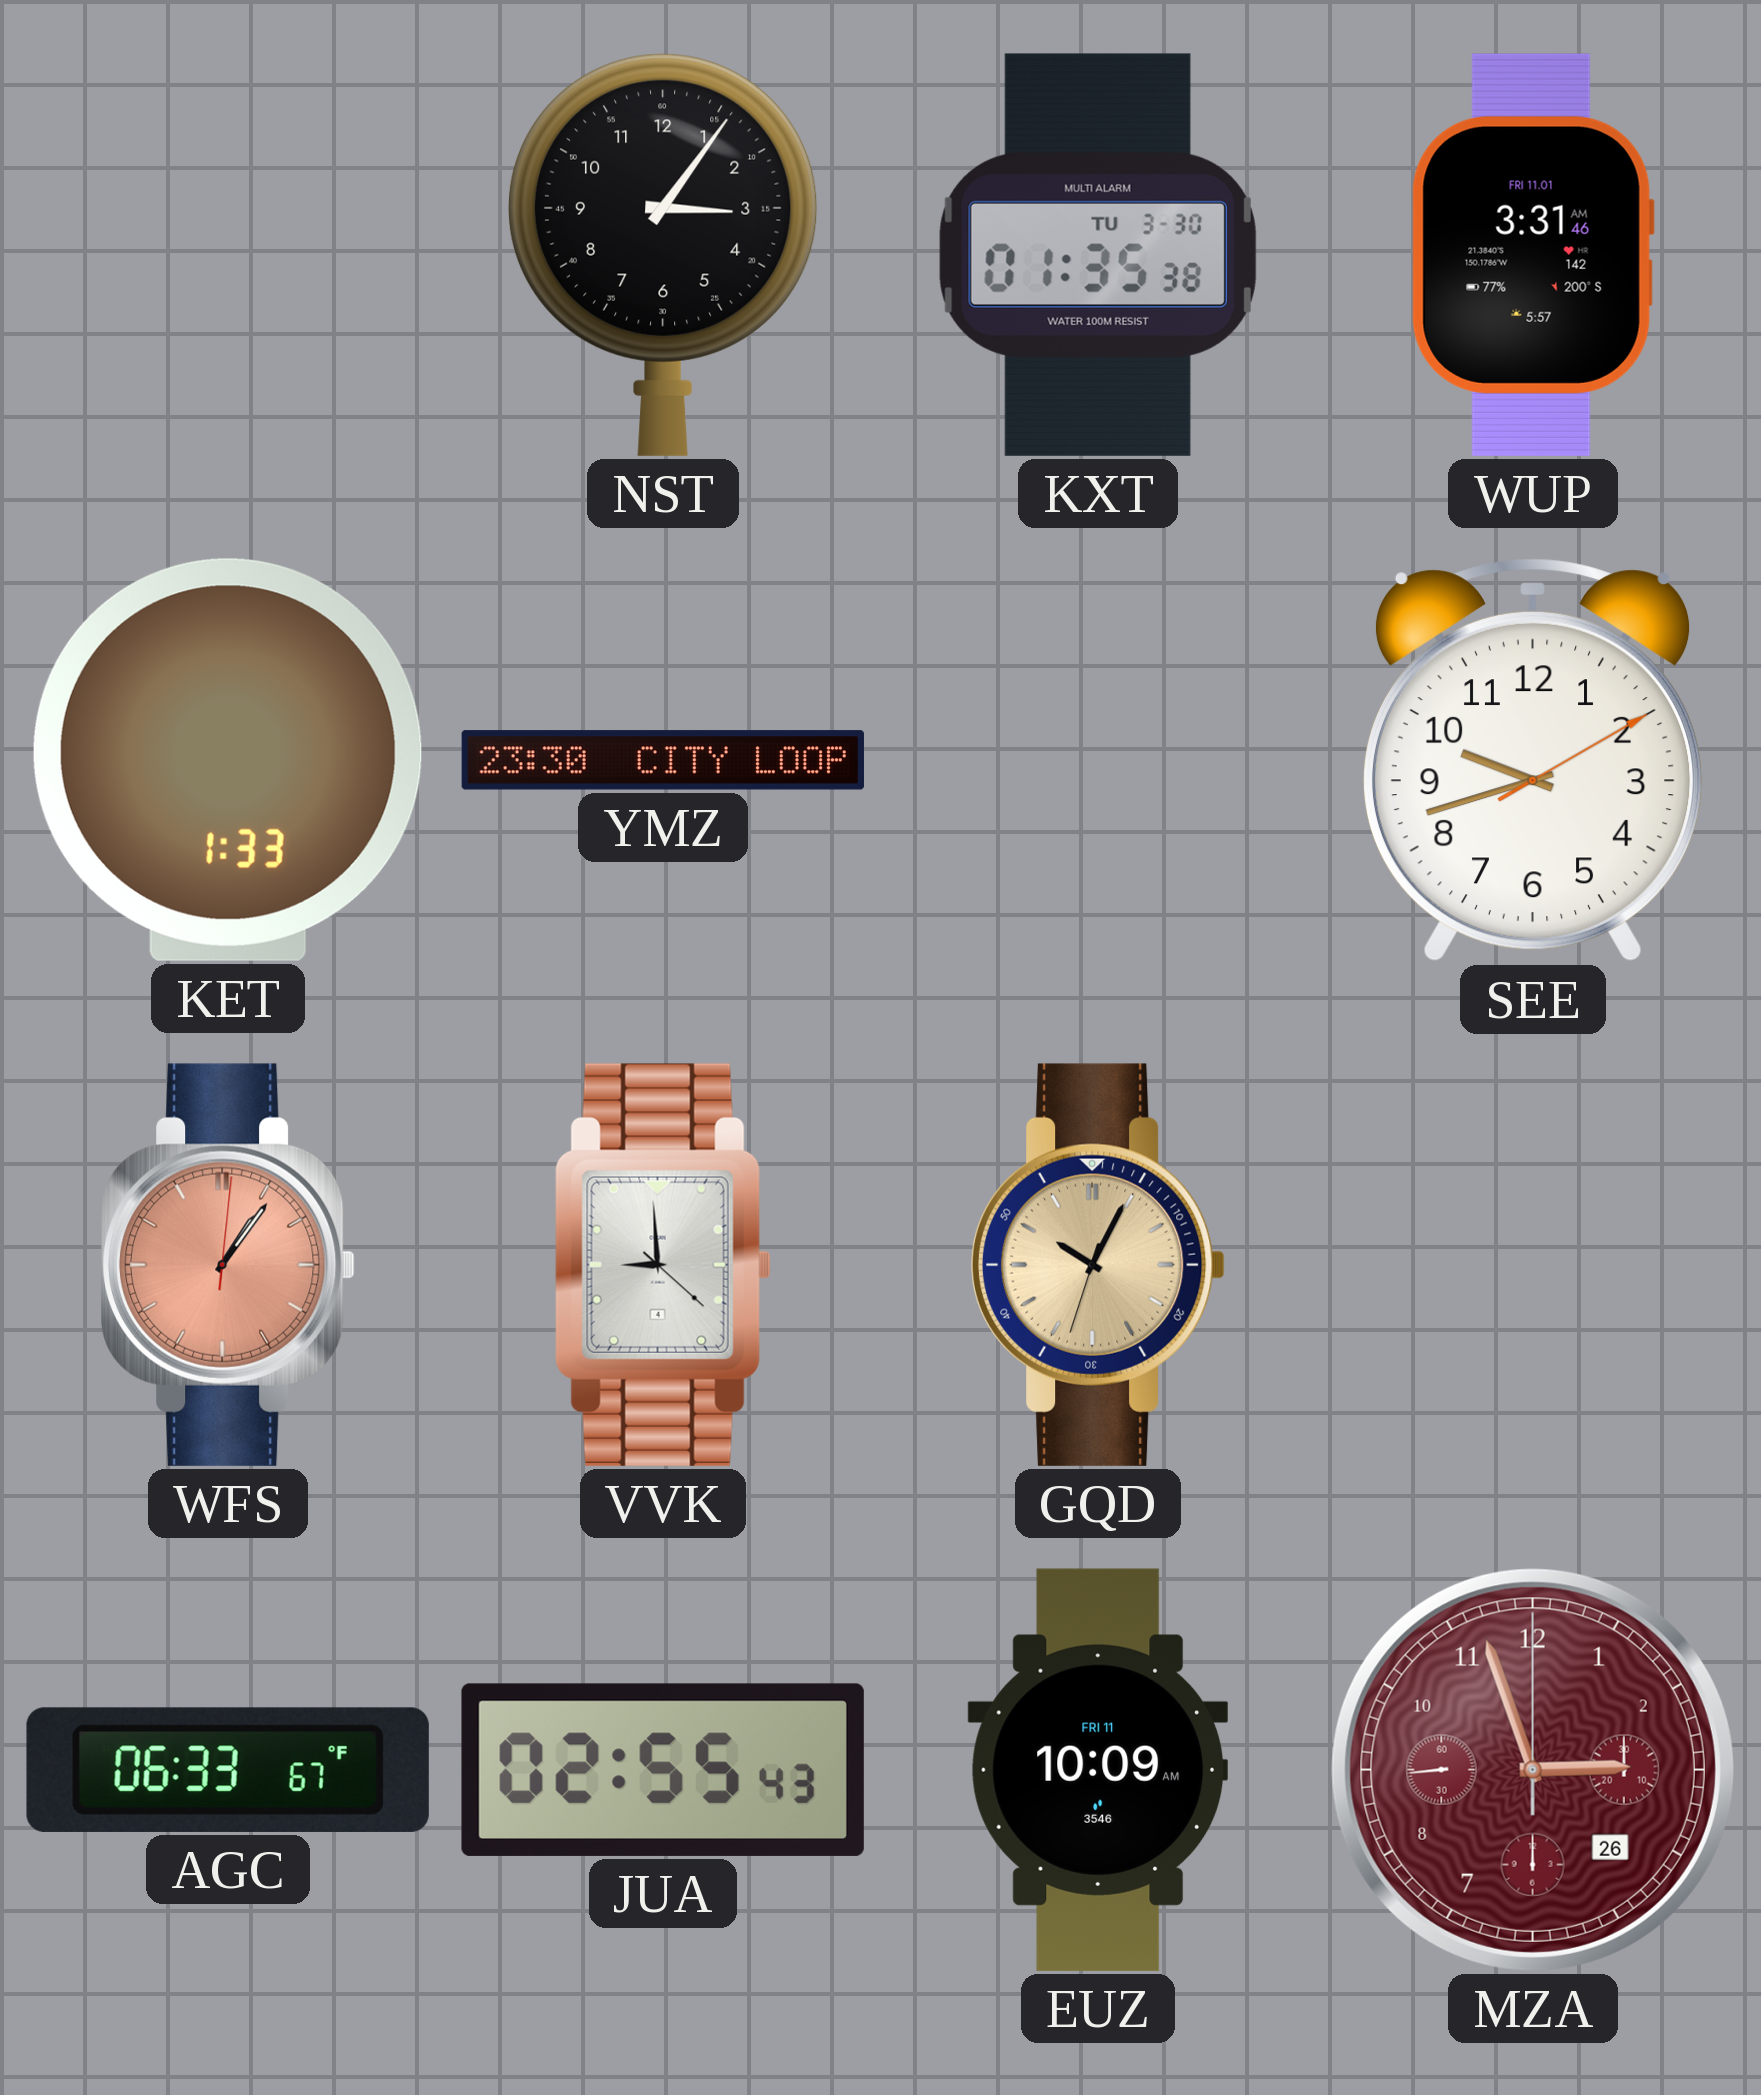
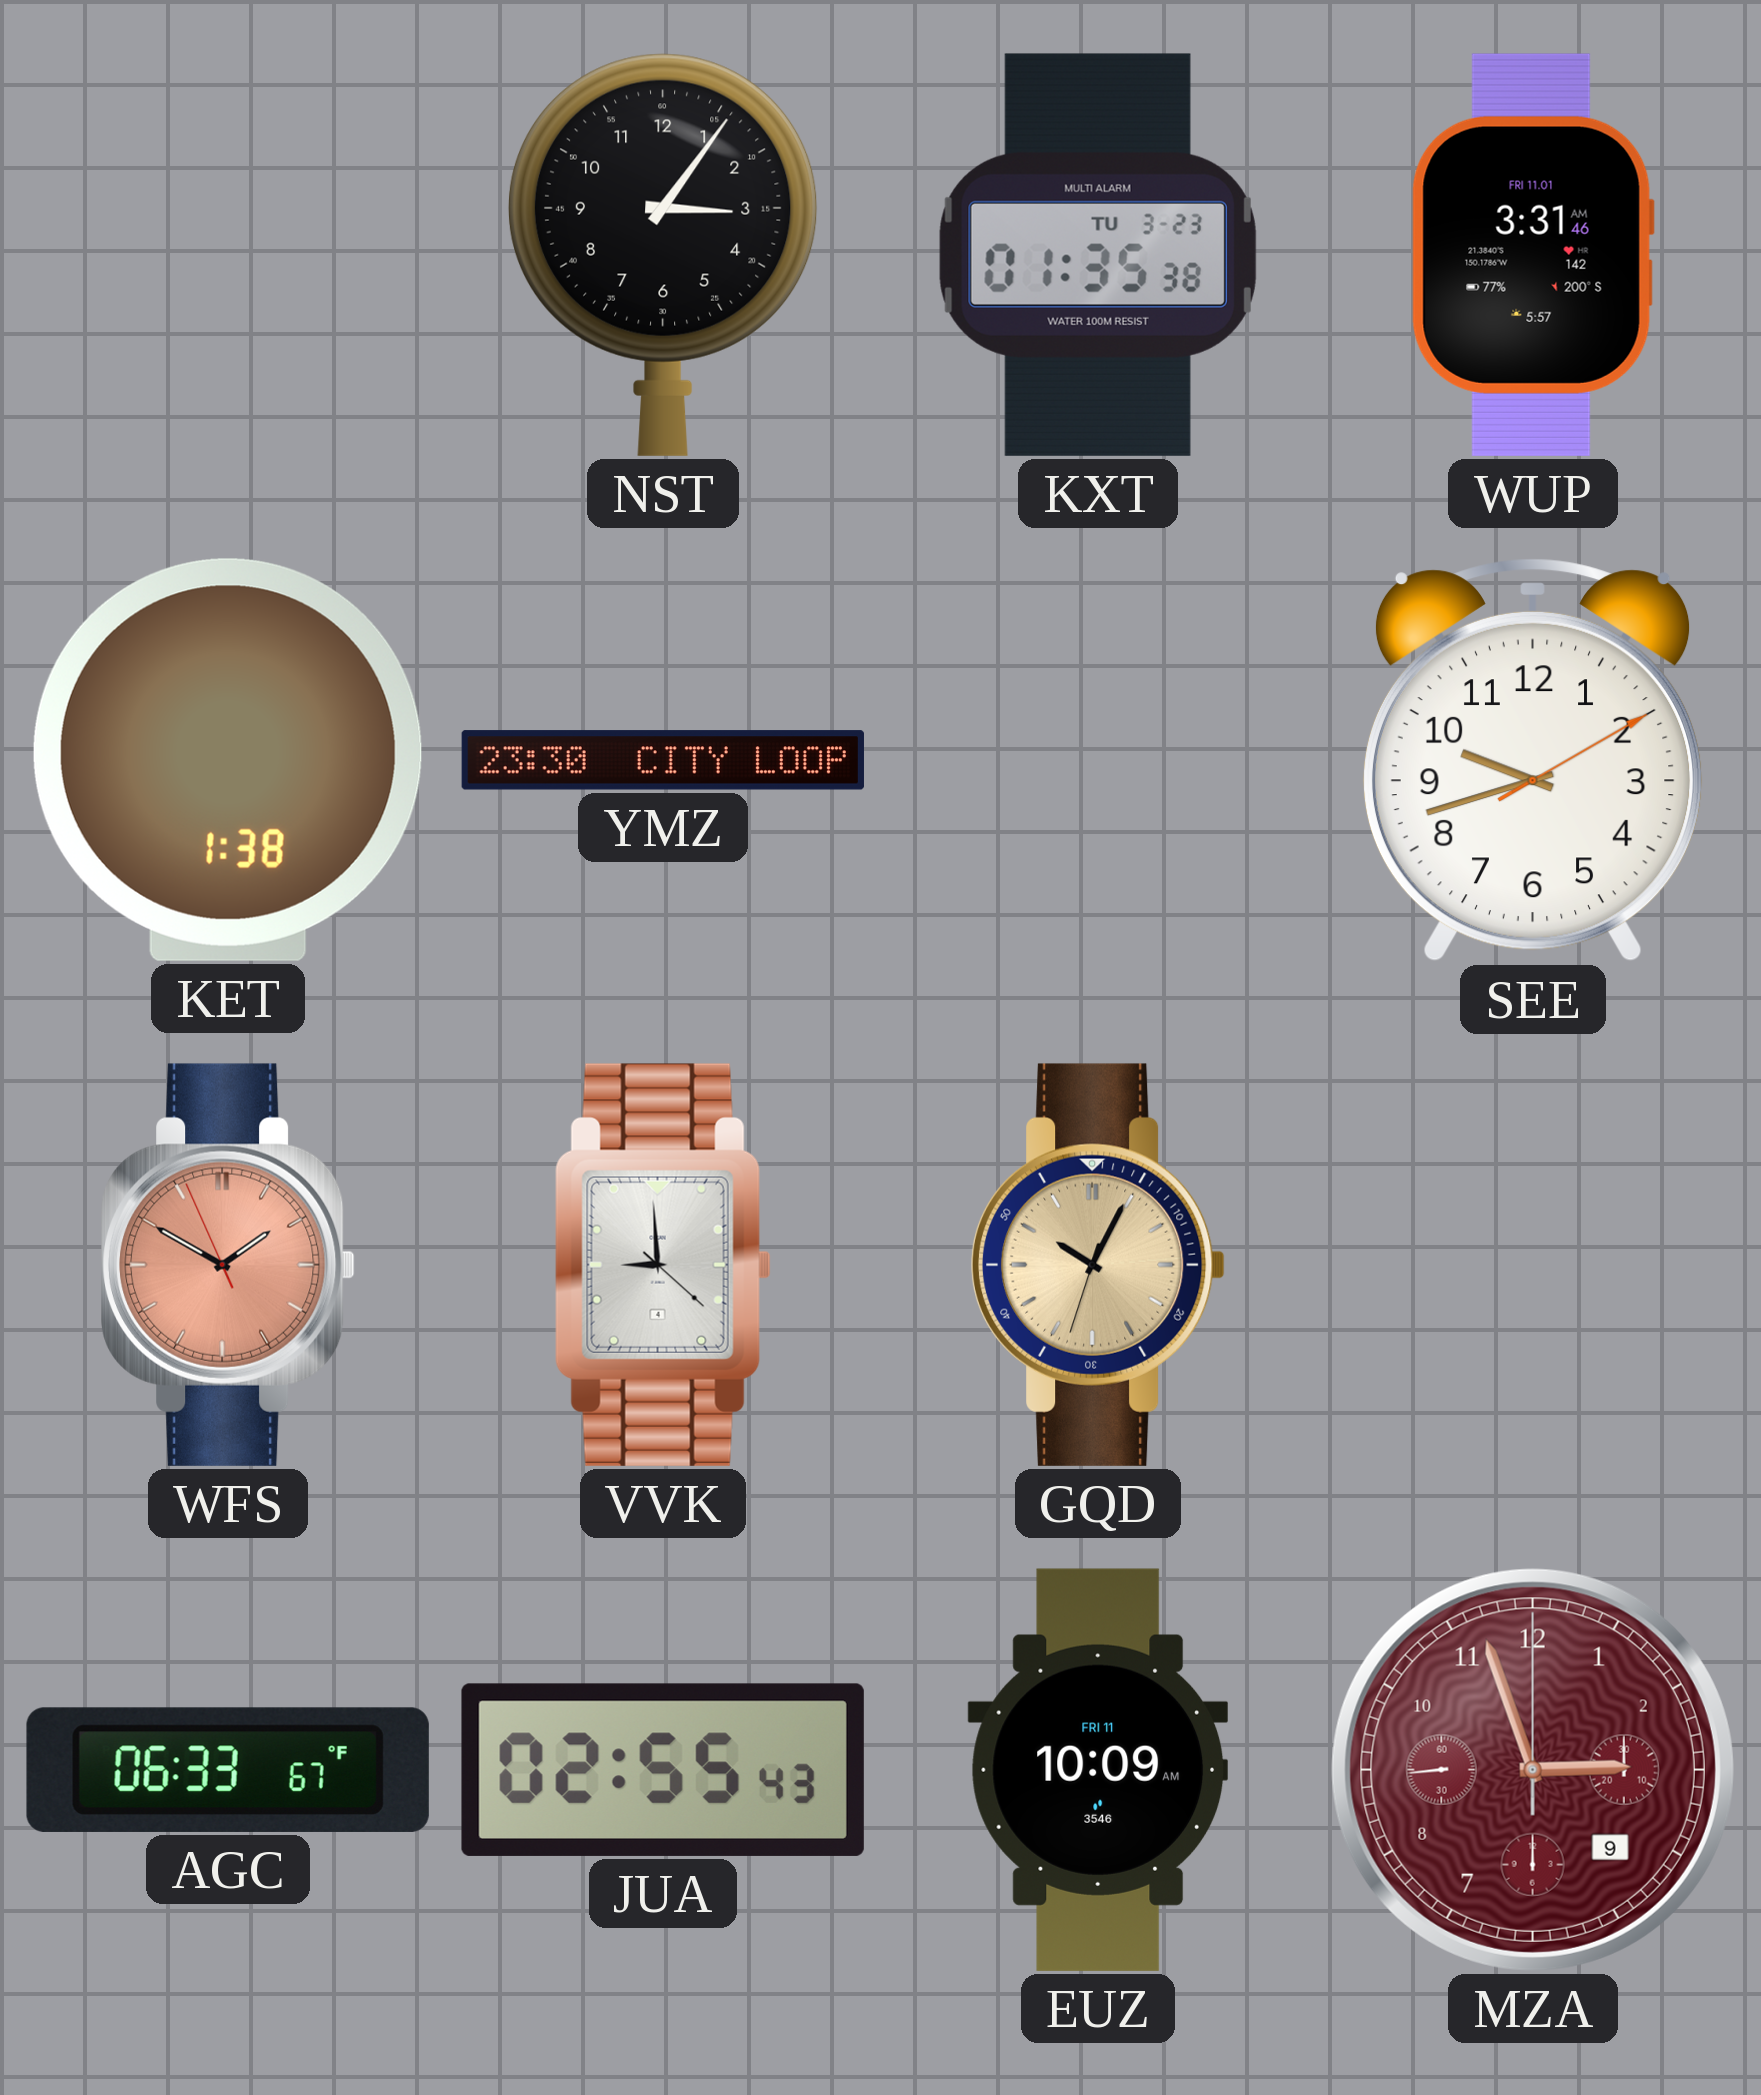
KXT date: TU 3-30 -> TU 3-23 (1098, 255)
KET: 1:33 -> 1:38 (228, 760)
WFS: 1:06 -> 1:49 (229, 1265)
MZA date: 26 -> 9 (1533, 1770)
